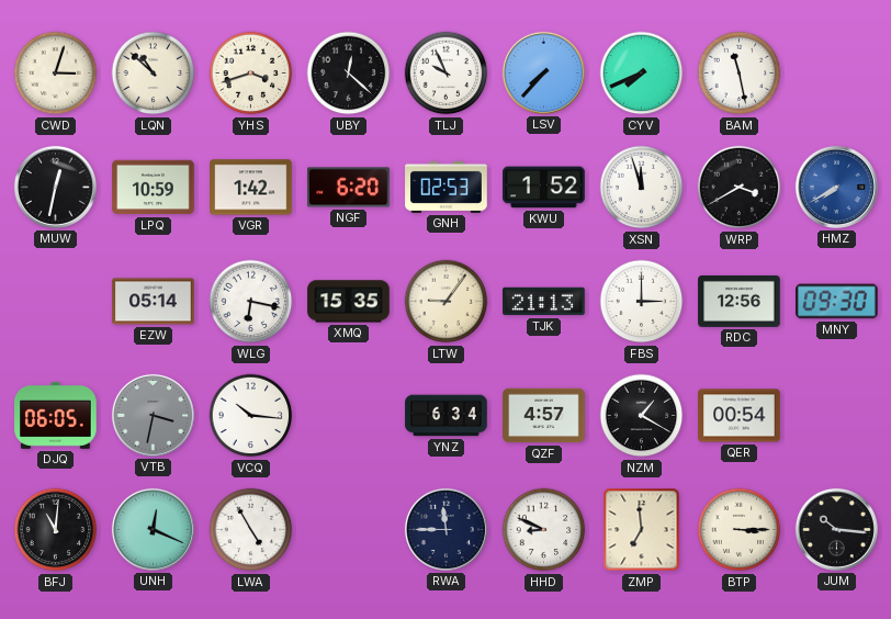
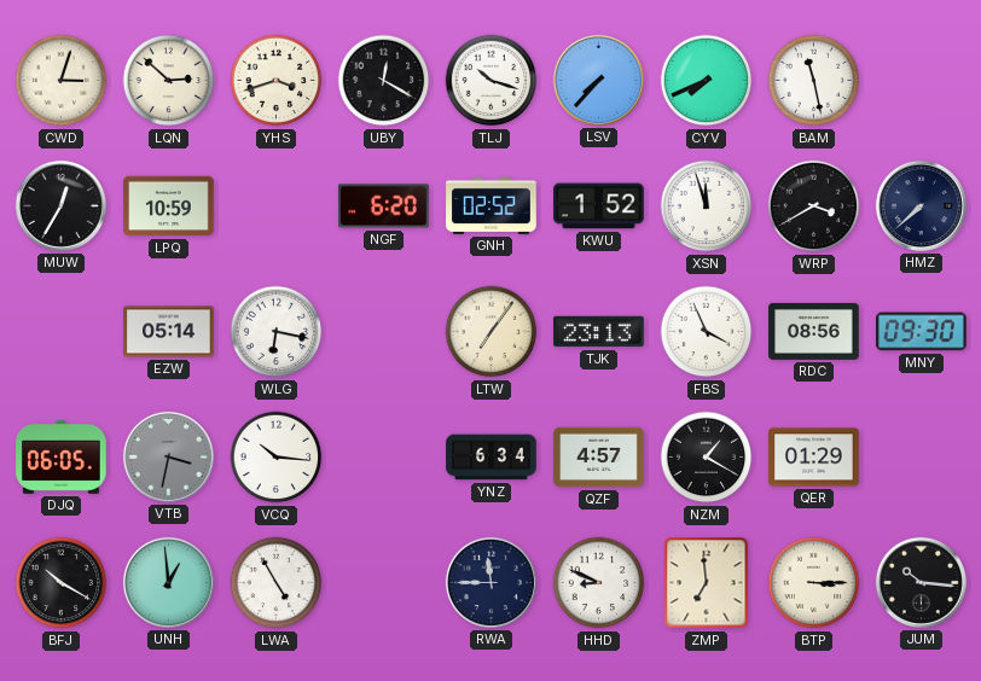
LQN: 10:52 -> 2:52 (169, 81)
UBY: 12:22 -> 12:20 (384, 81)
TLJ: 9:56 -> 10:18 (492, 81)
MUW: 12:32 -> 12:35 (60, 205)
VGR: 1:42 -> none (251, 188)
GNH: 02:53 -> 02:52 (492, 205)
HMZ: 7:40 -> 7:38 (921, 205)
HMZ dial: blue -> navy (921, 205)
XMQ: 15:35 -> none (349, 302)
LTW: 9:06 -> 7:06 (492, 332)
TJK: 21:13 -> 23:13 (599, 332)
FBS: 3:00 -> 3:56 (707, 332)
RDC: 12:56 -> 08:56 (814, 331)
QER: 00:54 -> 01:29 (814, 458)
BFJ: 11:01 -> 10:20 (62, 583)
UNH: 12:19 -> 12:59 (168, 582)
